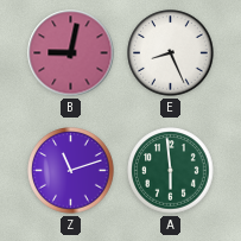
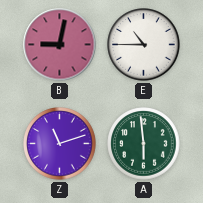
E: 8:26 -> 10:45 (144, 45)
